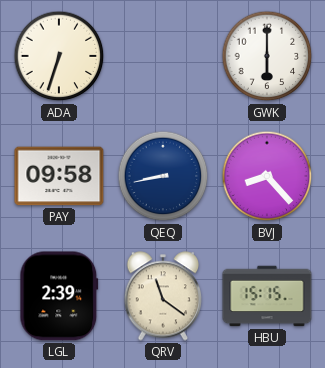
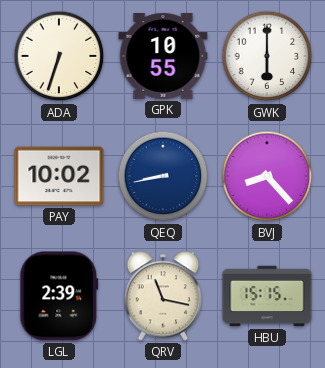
GPK: none -> 10:55 (163, 56)
PAY: 09:58 -> 10:02 (59, 176)
QRV: 11:21 -> 11:17 (162, 296)
